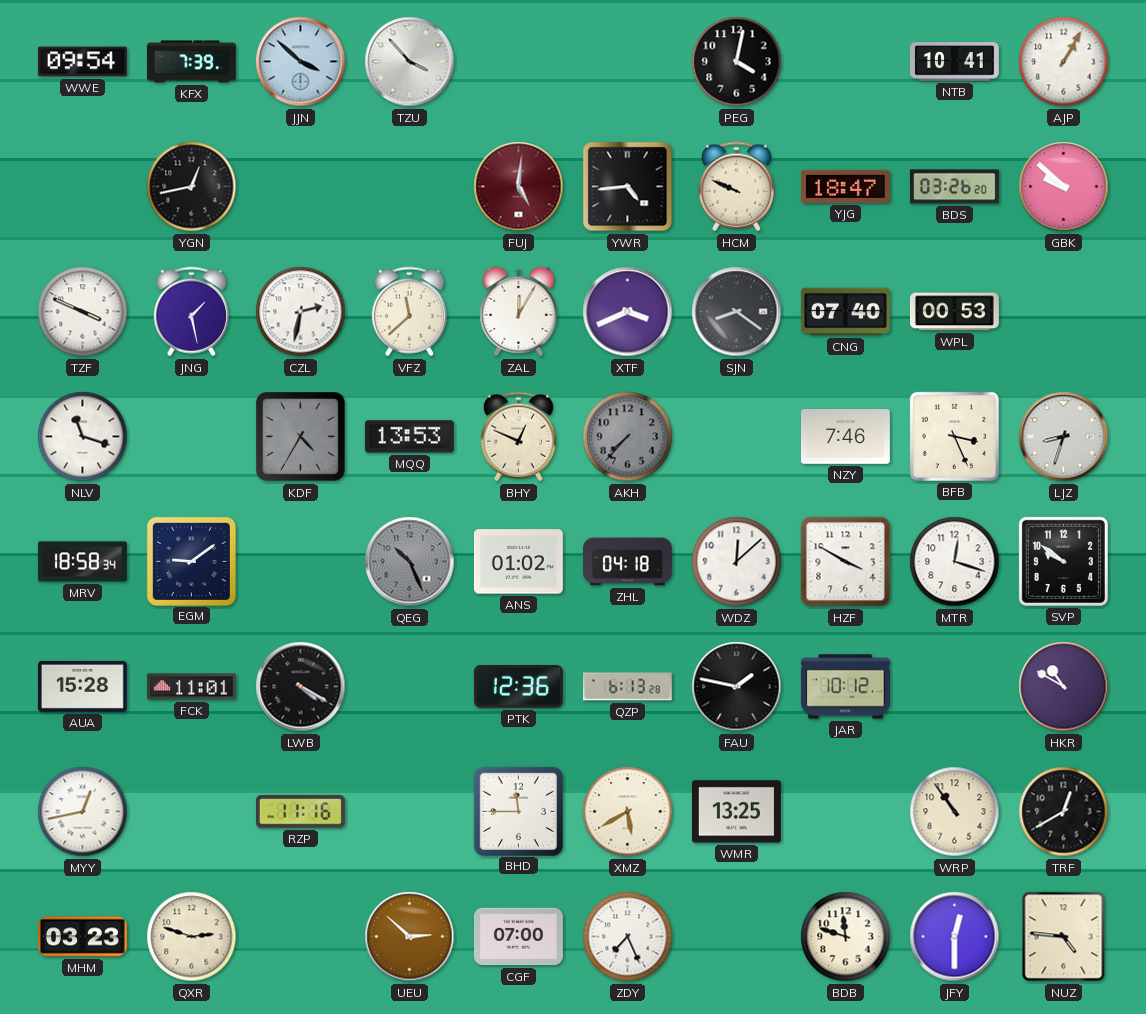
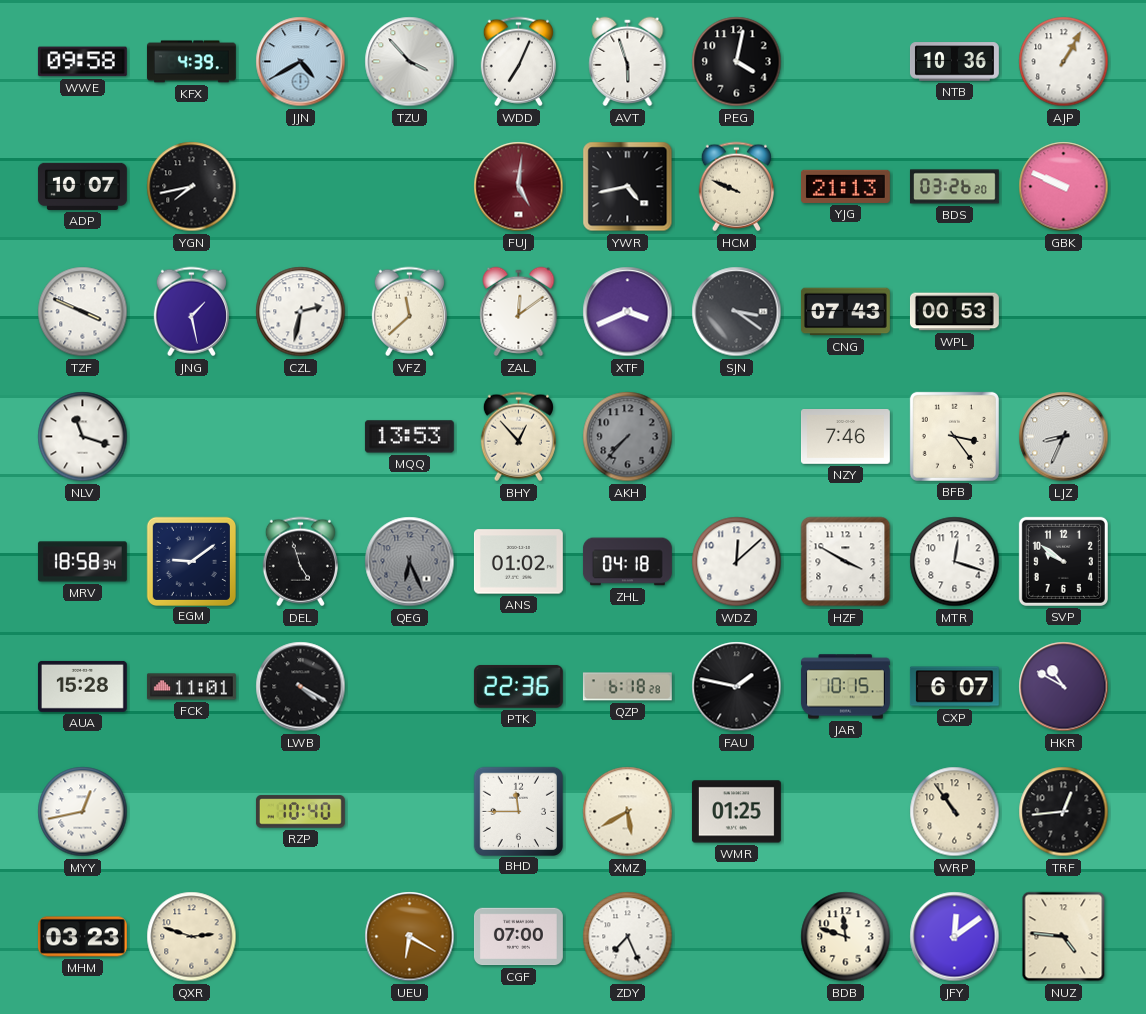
WWE: 09:54 -> 09:58 (82, 62)
KFX: 7:39 -> 4:39 (191, 62)
JJN: 3:52 -> 4:40 (301, 62)
WDD: none -> 7:04 (518, 62)
AVT: none -> 5:57 (628, 62)
NTB: 10:41 -> 10:36 (954, 62)
ADP: none -> 10:07 (82, 186)
YGN: 12:43 -> 7:43 (192, 187)
YWR: 4:44 -> 4:43 (628, 187)
YJG: 18:47 -> 21:13 (845, 186)
GBK: 9:52 -> 9:49 (1064, 187)
ZAL: 12:05 -> 12:09 (519, 312)
SJN: 8:21 -> 3:21 (737, 312)
CNG: 07:40 -> 07:43 (845, 312)
KDF: 4:35 -> none (301, 437)
BHY: 12:49 -> 12:53 (518, 437)
BFB: 3:26 -> 3:24 (954, 436)
LJZ: 8:33 -> 8:34 (1064, 437)
DEL: none -> 4:57 (300, 562)
QEG: 10:26 -> 6:26 (410, 562)
PTK: 12:36 -> 22:36 (518, 686)
QZP: 6:13 -> 6:18 (627, 687)
JAR: 10:12 -> 10:15 (845, 687)
CXP: none -> 6:07 (954, 687)
RZP: 11:16 -> 10:40 (300, 812)
WMR: 13:25 -> 01:25 (736, 812)
TRF: 12:40 -> 12:44 (1064, 812)
UEU: 2:52 -> 6:20 (410, 937)
JFY: 12:30 -> 12:09 (955, 937)
